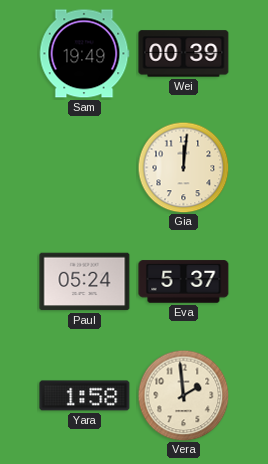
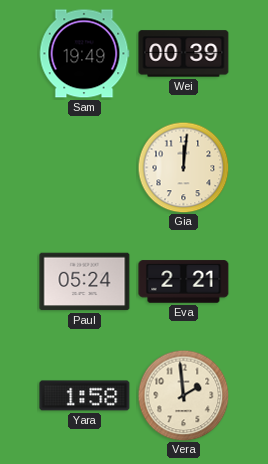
Eva: 5:37 -> 2:21 (184, 282)
